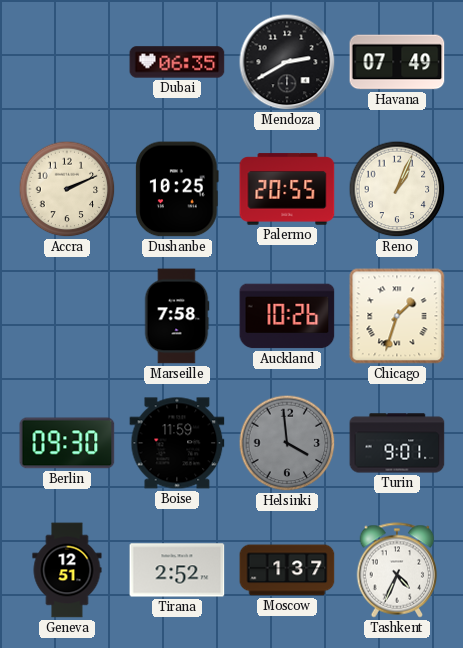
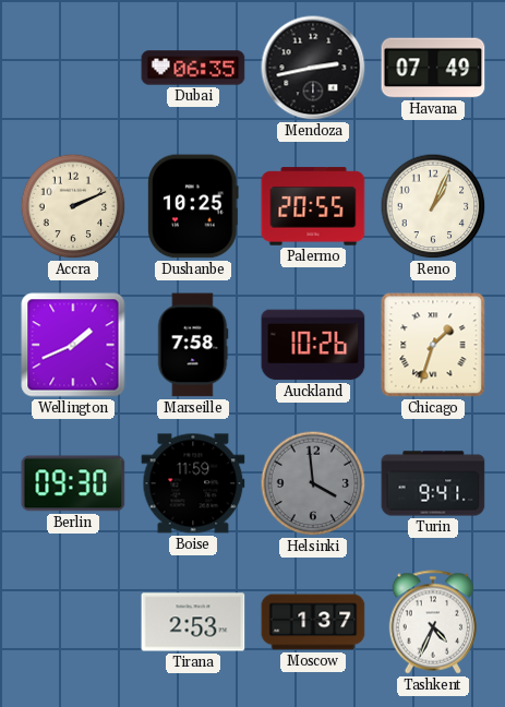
Mendoza: 2:40 -> 2:43 (313, 68)
Wellington: none -> 1:41 (73, 345)
Turin: 9:01 -> 9:41 (433, 483)
Geneva: 12:51 -> none (67, 570)
Tirana: 2:52 -> 2:53 (193, 622)
